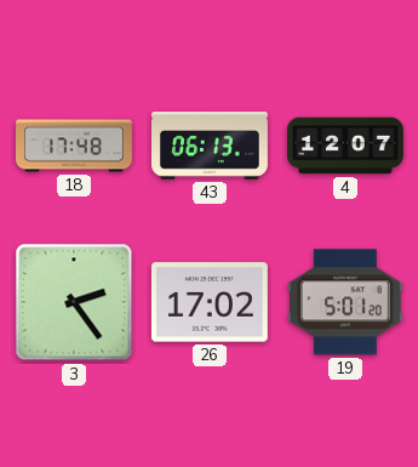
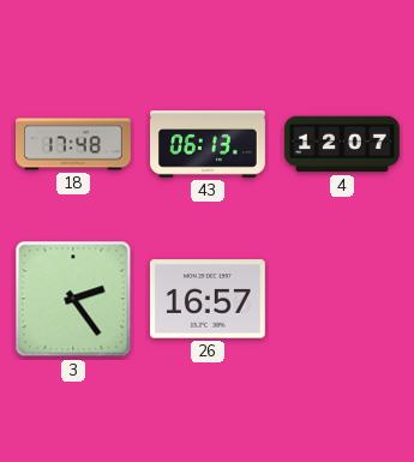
26: 17:02 -> 16:57 (208, 299)
19: 5:01 -> none (345, 302)
